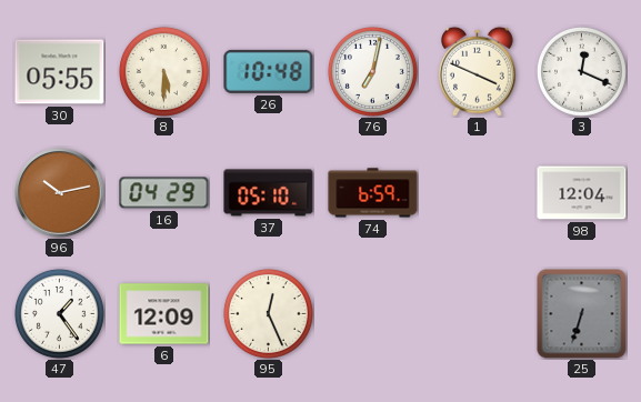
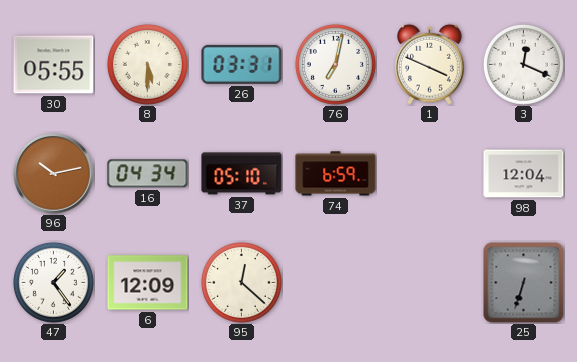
26: 10:48 -> 03:31 (242, 64)
16: 04:29 -> 04:34 (148, 174)
95: 12:26 -> 12:22 (241, 282)
